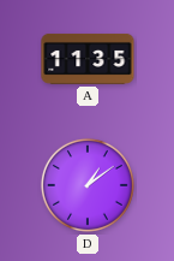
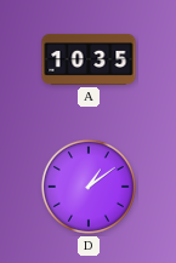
A: 11:35 -> 10:35 (89, 59)
